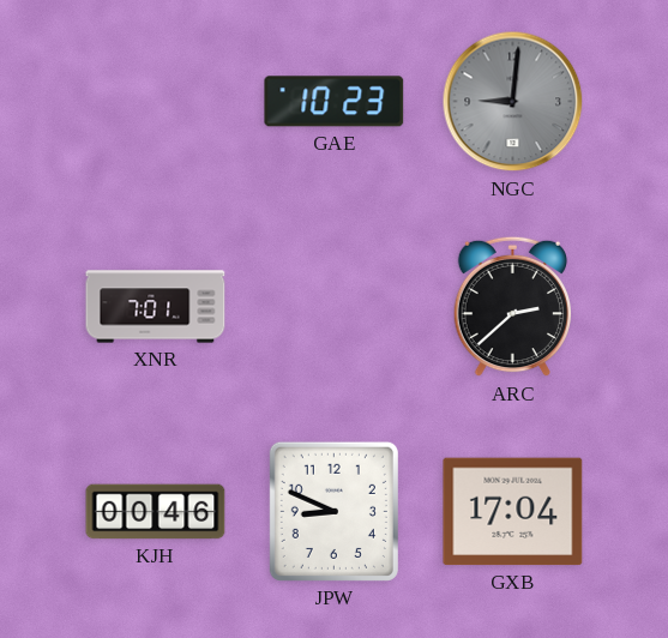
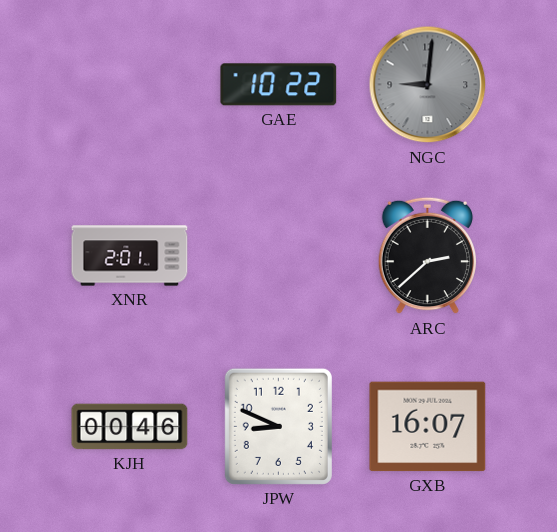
GAE: 10:23 -> 10:22 (279, 85)
XNR: 7:01 -> 2:01 (130, 256)
GXB: 17:04 -> 16:07 (428, 427)
